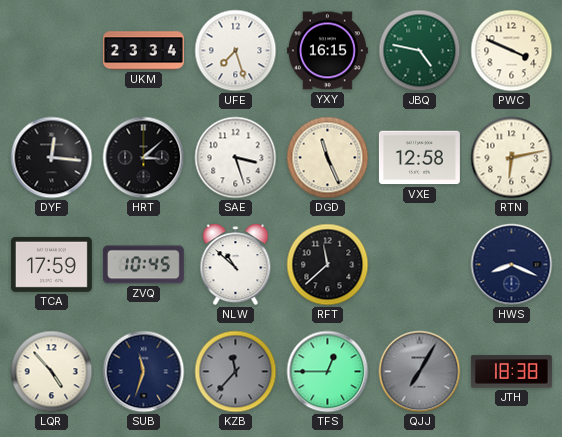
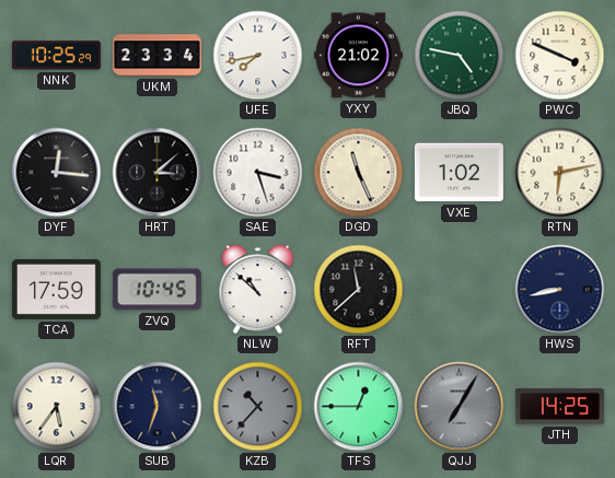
NNK: none -> 10:25 (56, 56)
UFE: 7:27 -> 7:43 (258, 56)
YXY: 16:15 -> 21:02 (358, 56)
VXE: 12:58 -> 1:02 (459, 173)
HWS: 8:19 -> 8:43 (560, 290)
LQR: 4:53 -> 5:36 (57, 407)
KZB: 11:37 -> 10:37 (258, 407)
JTH: 18:38 -> 14:25 (559, 407)
